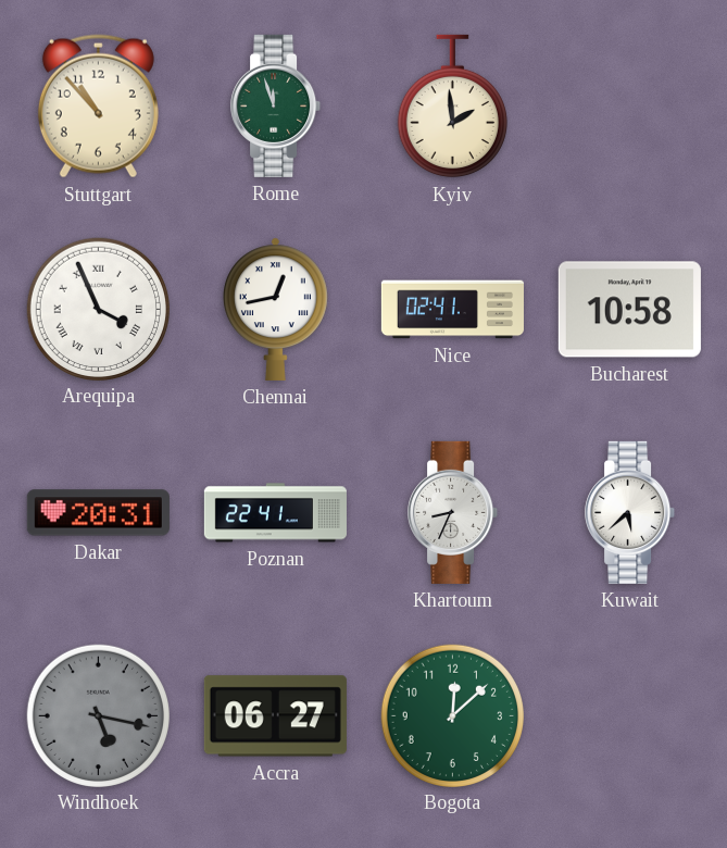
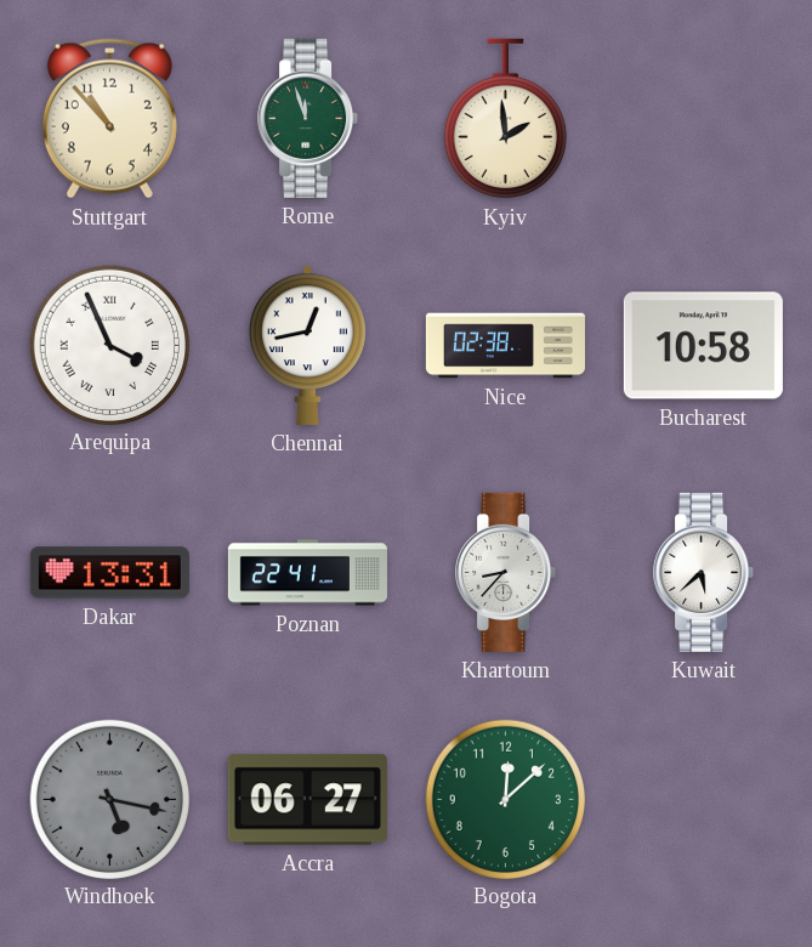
Nice: 02:41 -> 02:38 (505, 346)
Dakar: 20:31 -> 13:31 (109, 573)
Khartoum: 8:34 -> 8:37 (506, 572)
